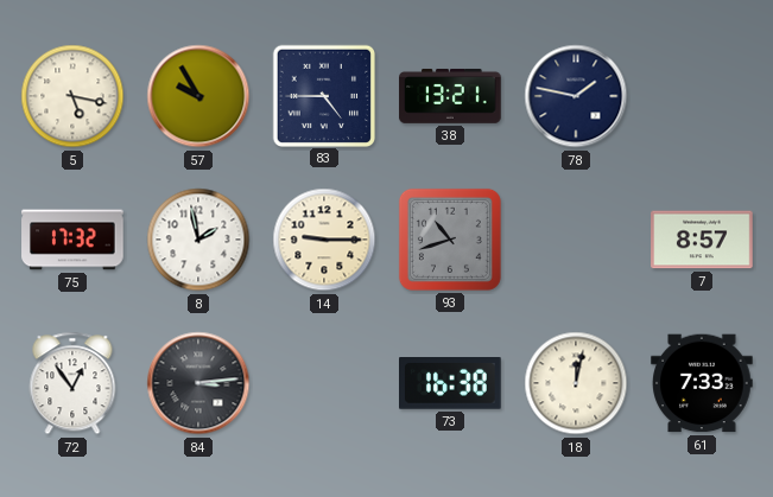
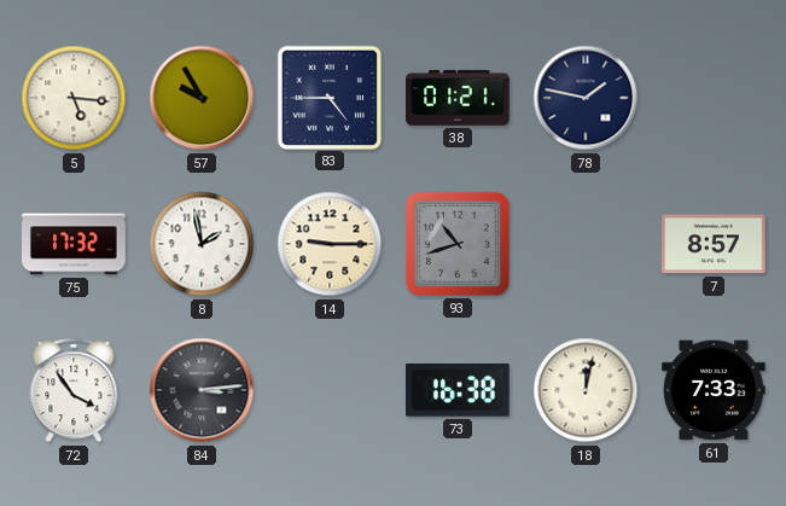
5: 5:17 -> 5:16 (74, 98)
38: 13:21 -> 01:21 (458, 98)
72: 12:54 -> 3:54 (74, 390)
